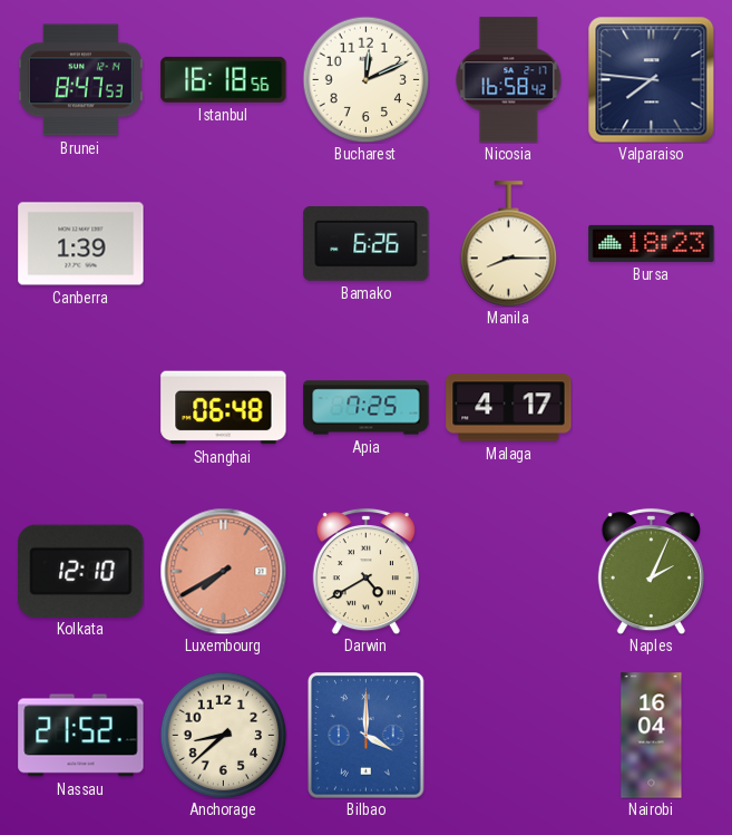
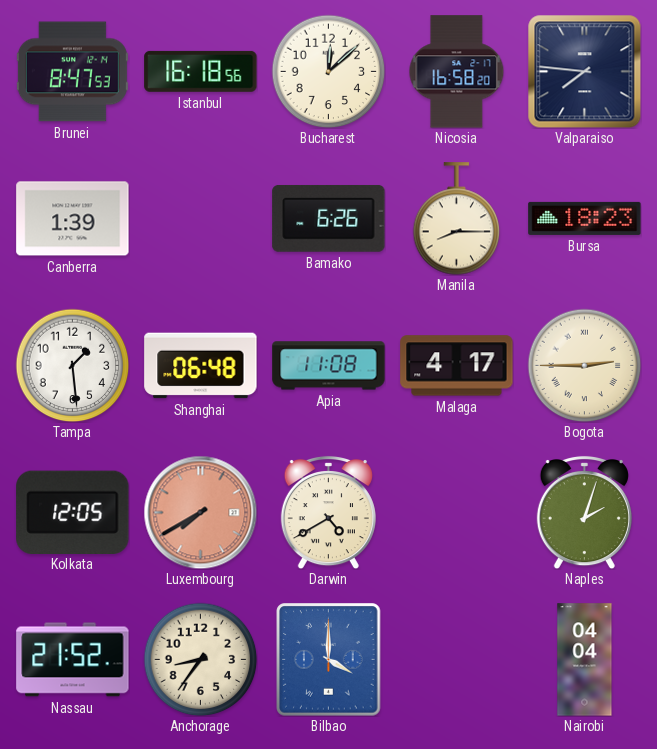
Bucharest: 12:11 -> 12:08 (328, 71)
Nicosia: 16:58:42 -> 16:58:20 (457, 72)
Tampa: none -> 1:29 (72, 365)
Apia: 7:25 -> 11:08 (329, 366)
Bogota: none -> 2:45 (584, 365)
Kolkata: 12:10 -> 12:05 (73, 512)
Naples: 2:04 -> 2:03 (584, 512)
Anchorage: 8:38 -> 8:36 (200, 659)
Nairobi: 16:04 -> 04:04 (585, 660)
